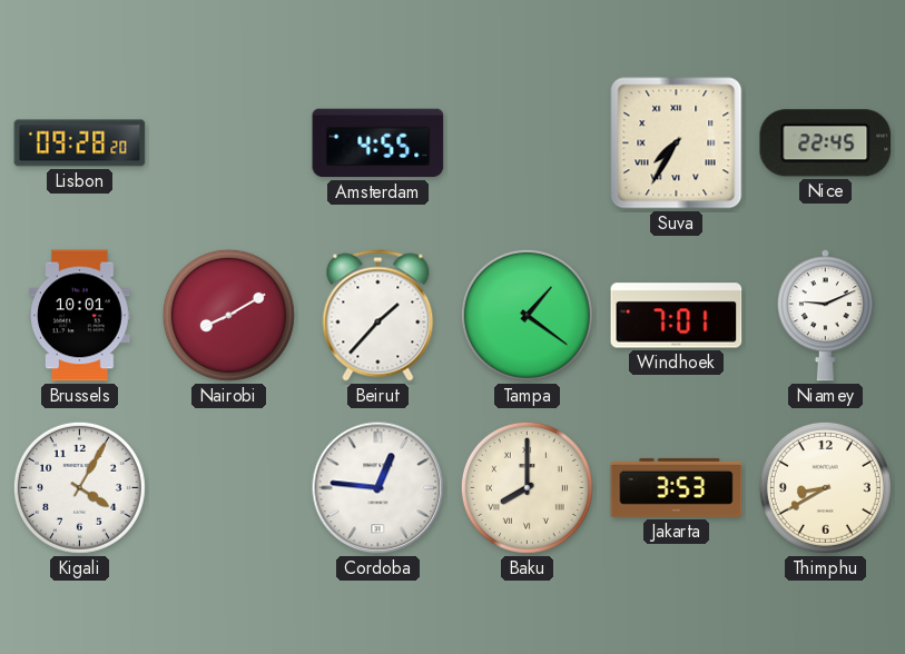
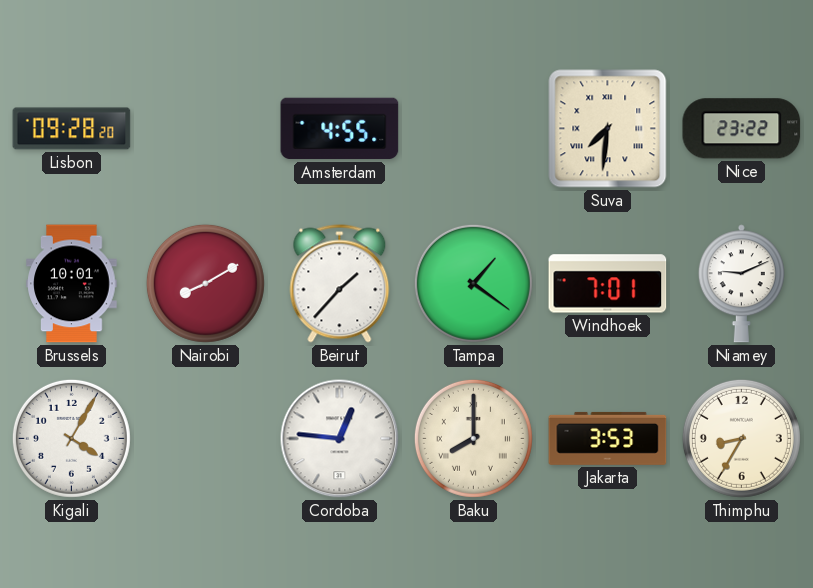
Suva: 7:35 -> 7:31 (608, 129)
Nice: 22:45 -> 23:22 (742, 129)
Thimphu: 8:40 -> 8:35 (741, 438)
